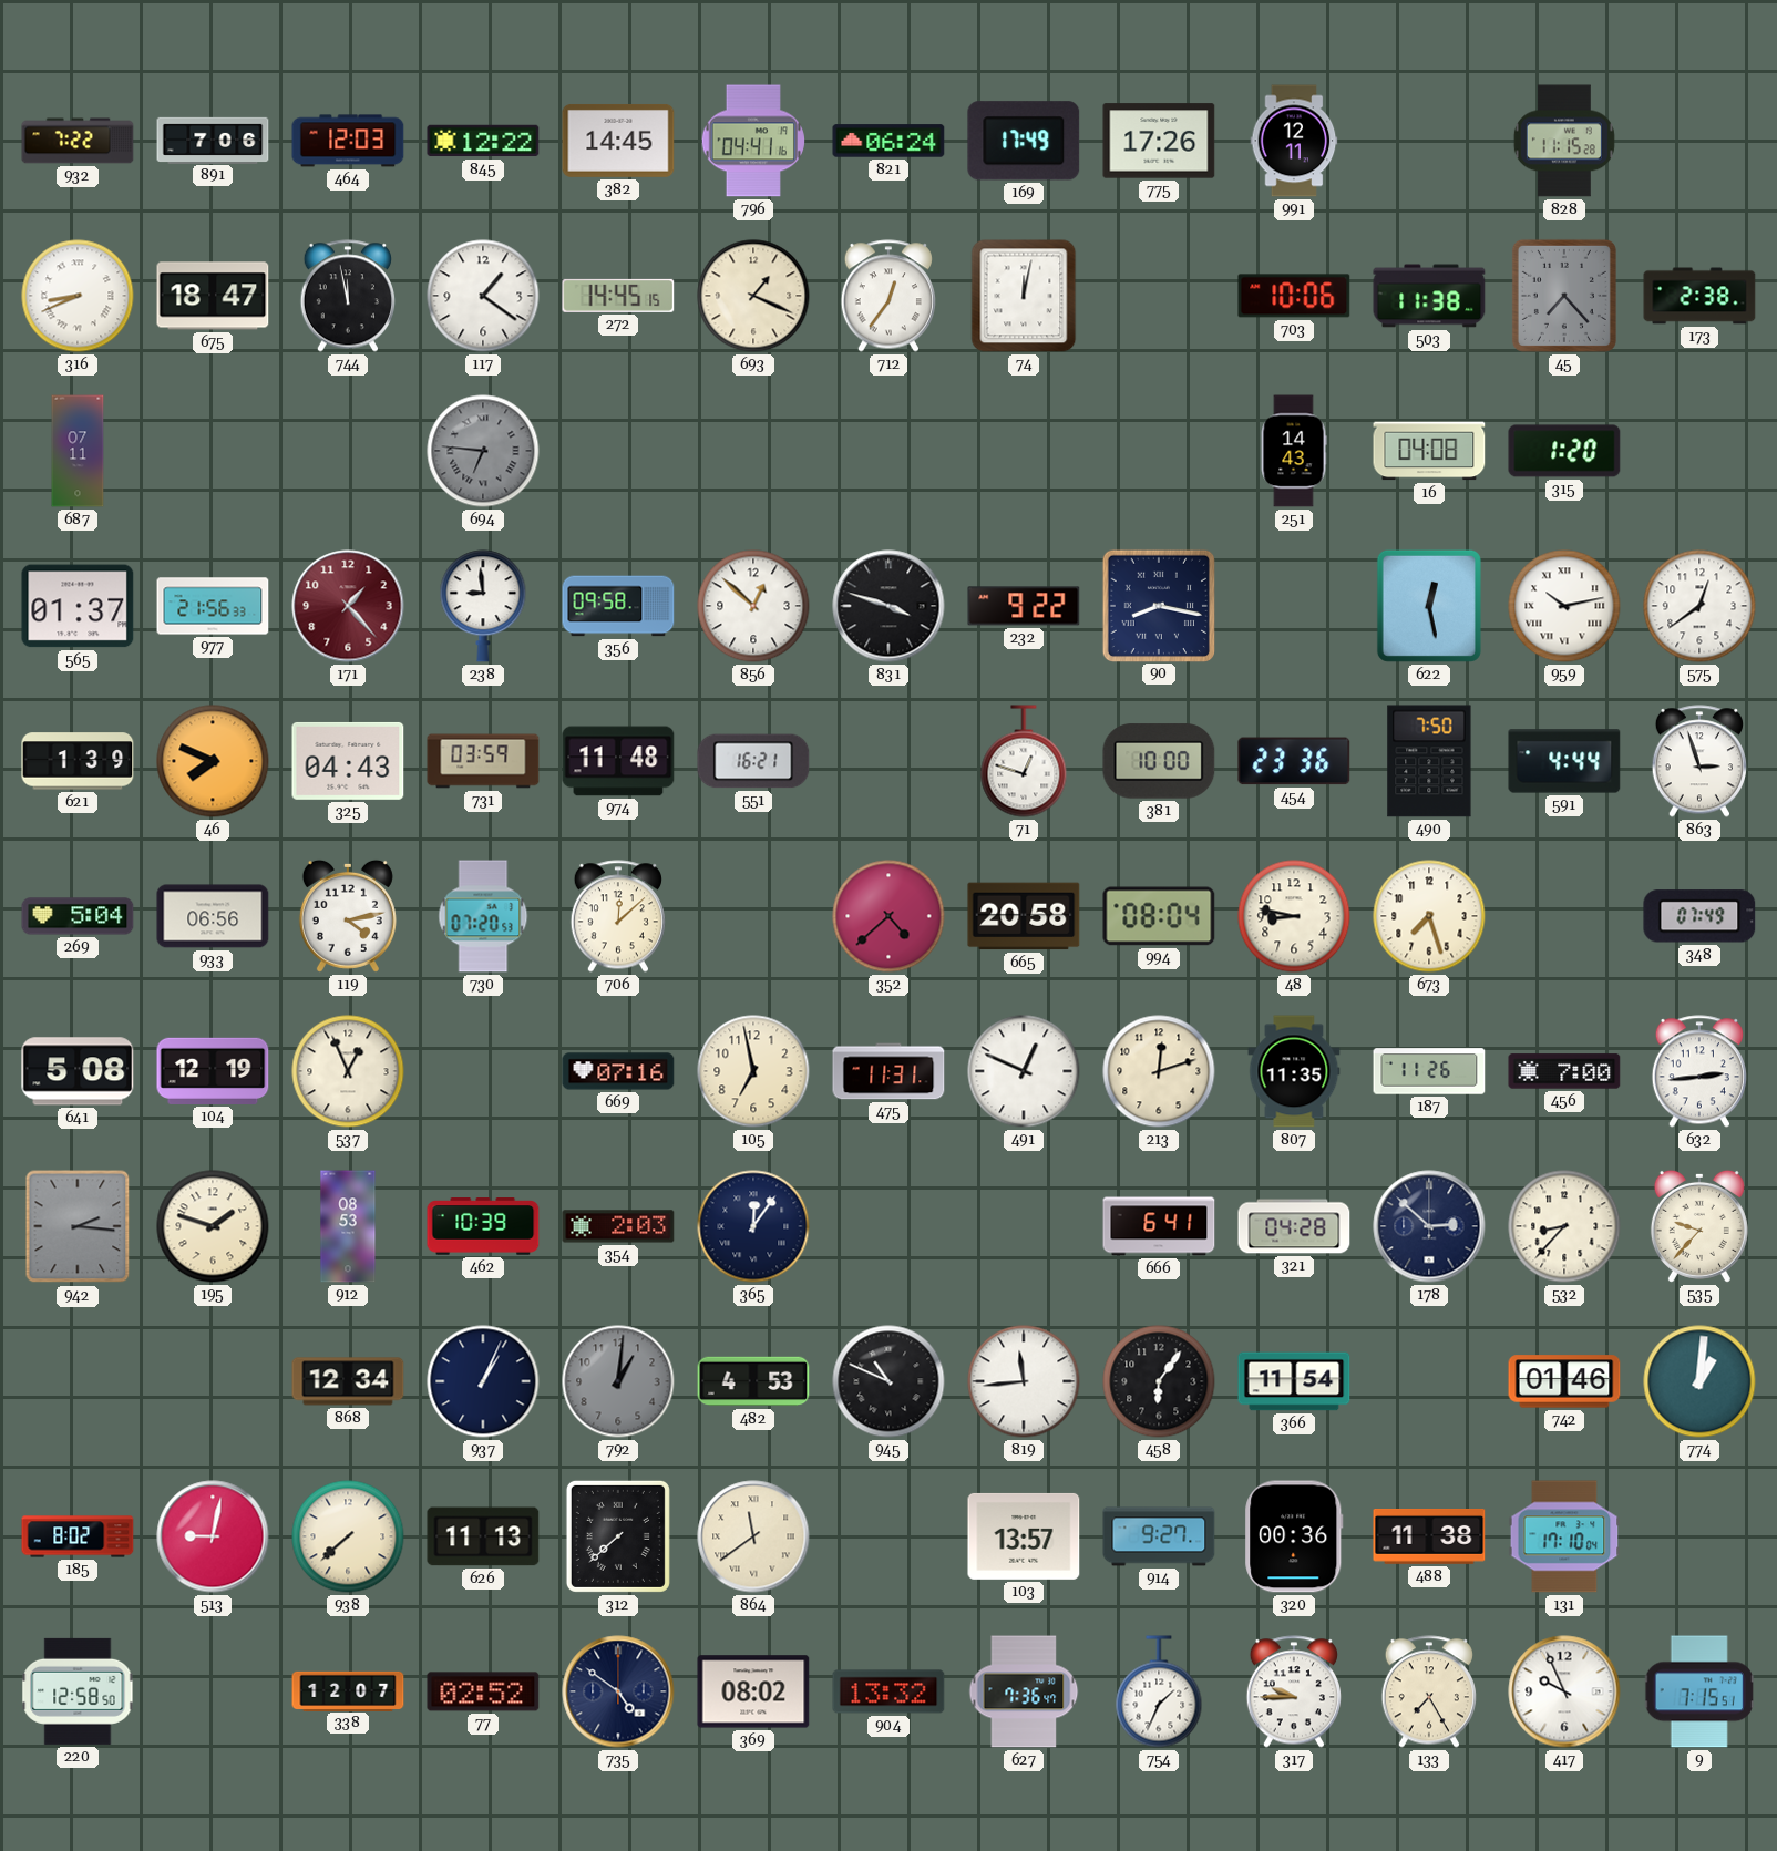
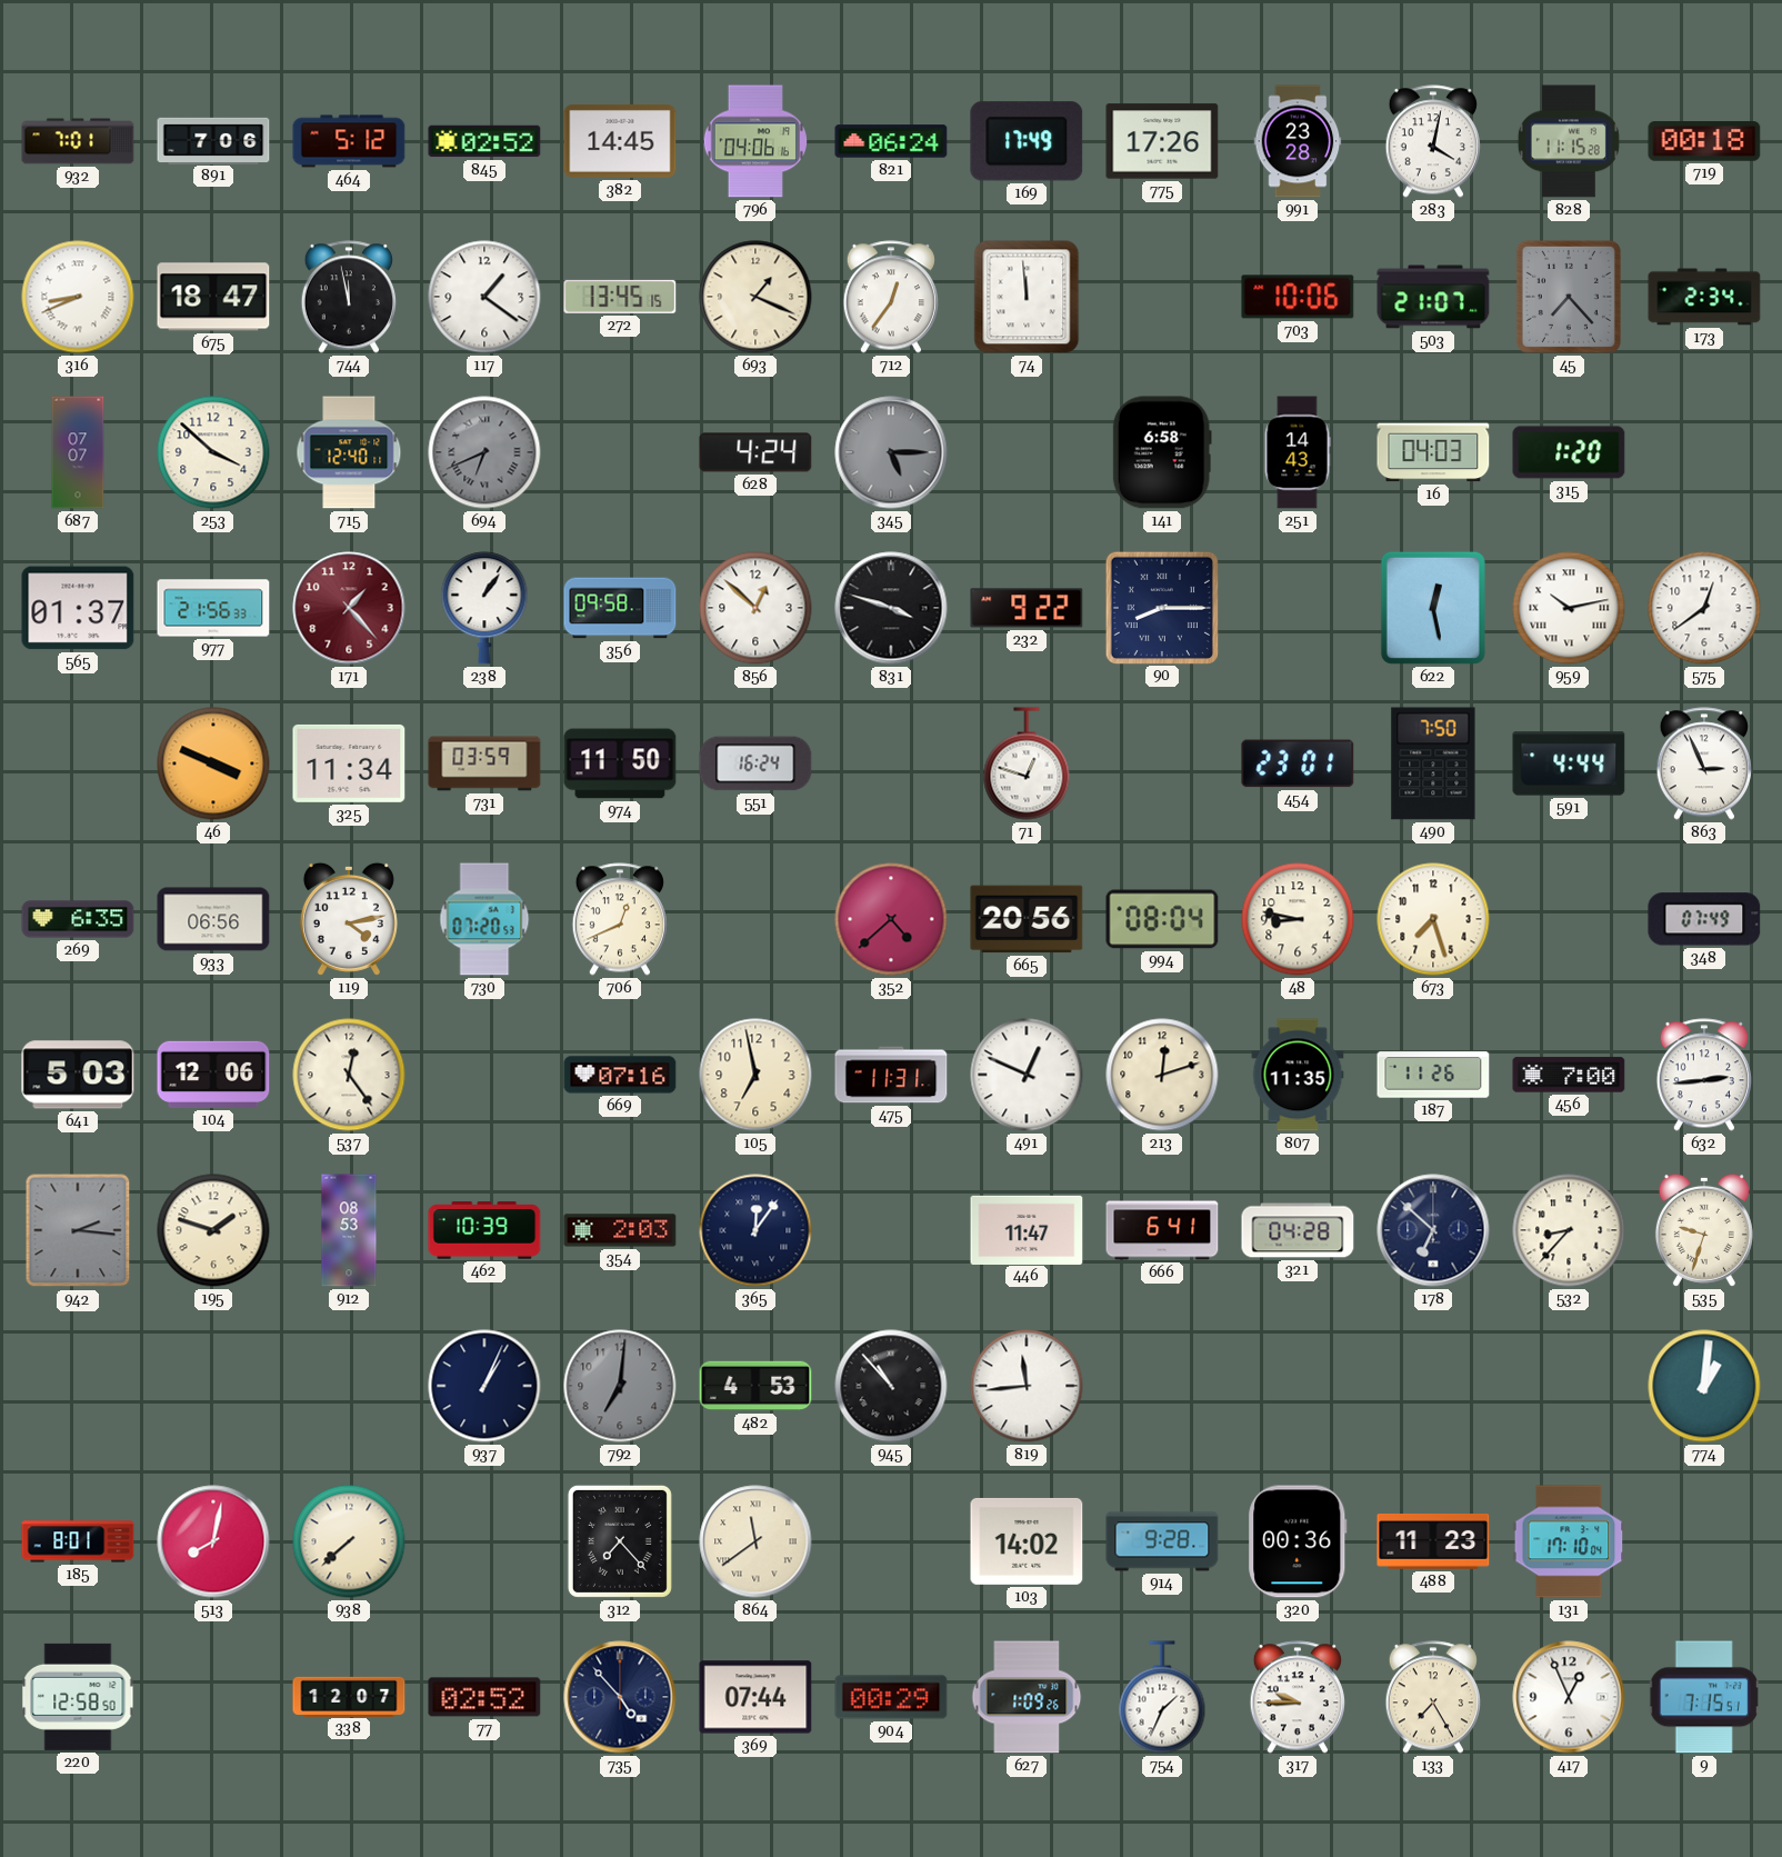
932: 7:22 -> 7:01 (78, 141)
464: 12:03 -> 5:12 (349, 141)
845: 12:22 -> 02:52 (484, 141)
796: 04:41 -> 04:06 (754, 141)
991: 12:11 -> 23:28 (1298, 141)
283: none -> 4:02 (1432, 141)
719: none -> 00:18 (1704, 141)
272: 14:45 -> 13:45 (620, 297)
74: 12:02 -> 11:59 (1027, 297)
503: 11:38 -> 21:07 (1433, 297)
173: 2:38 -> 2:34 (1704, 297)
687: 07:11 -> 07:07 (78, 452)
253: none -> 3:52 (213, 452)
715: none -> 12:40 (349, 452)
694: 6:46 -> 6:41 (484, 452)
628: none -> 4:24 (755, 452)
345: none -> 5:15 (891, 452)
141: none -> 6:58 (1162, 452)
16: 04:08 -> 04:03 (1433, 452)
238: 8:59 -> 1:06 (484, 608)
90: 8:17 -> 8:15 (1161, 607)
621: 1:39 -> none (78, 761)
46: 7:49 -> 3:49 (213, 763)
325: 04:43 -> 11:34 (349, 763)
974: 11:48 -> 11:50 (620, 763)
551: 16:21 -> 16:24 (755, 763)
381: 10:00 -> none (1159, 761)
454: 23:36 -> 23:01 (1298, 763)
863: 2:57 -> 2:56 (1703, 763)
269: 5:04 -> 6:35 (78, 919)
706: 12:08 -> 12:41 (619, 919)
665: 20:58 -> 20:56 (1027, 919)
641: 5:08 -> 5:03 (78, 1075)
104: 12:19 -> 12:06 (213, 1075)
537: 12:56 -> 12:24 (349, 1075)
446: none -> 11:47 (1027, 1229)
178: 2:52 -> 6:52 (1433, 1230)
535: 9:37 -> 9:33 (1704, 1230)
868: 12:34 -> none (348, 1381)
792: 1:01 -> 7:01 (620, 1386)
945: 10:49 -> 10:53 (891, 1386)
458: 6:06 -> none (1159, 1381)
366: 11:54 -> none (1294, 1381)
742: 01:46 -> none (1564, 1381)
185: 8:02 -> 8:01 (78, 1541)
513: 9:02 -> 8:02 (213, 1541)
626: 11:13 -> none (483, 1536)
312: 7:38 -> 7:23 (620, 1541)
103: 13:57 -> 14:02 (1027, 1541)
914: 9:27 -> 9:28 (1162, 1541)
488: 11:38 -> 11:23 (1433, 1542)
735: 4:51 -> 4:53 (620, 1697)
369: 08:02 -> 07:44 (755, 1697)
904: 13:32 -> 00:29 (891, 1697)
627: 7:36 -> 1:09 (1027, 1697)
417: 9:56 -> 12:56 (1569, 1697)
